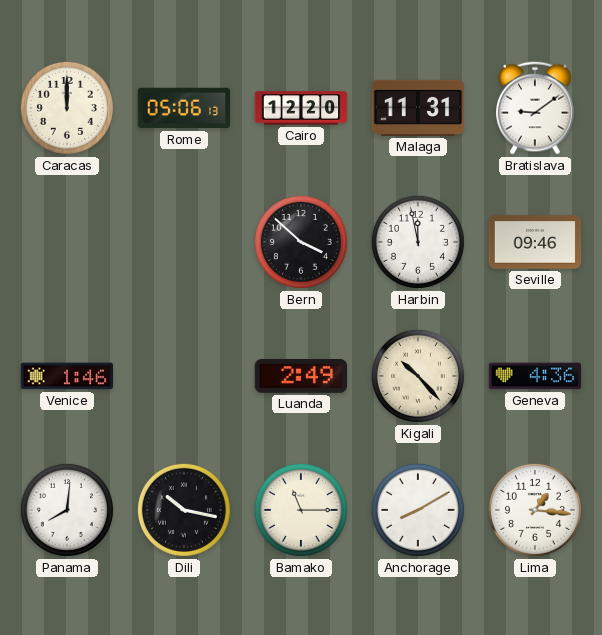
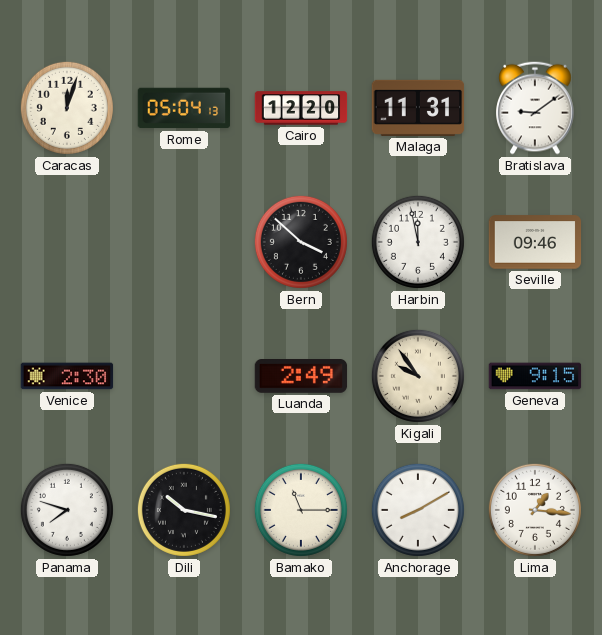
Caracas: 12:00 -> 12:03 (67, 108)
Rome: 05:06 -> 05:04 (184, 108)
Venice: 1:46 -> 2:30 (67, 376)
Kigali: 10:23 -> 9:54 (418, 376)
Geneva: 4:36 -> 9:15 (535, 376)
Panama: 8:01 -> 7:48 (67, 510)
